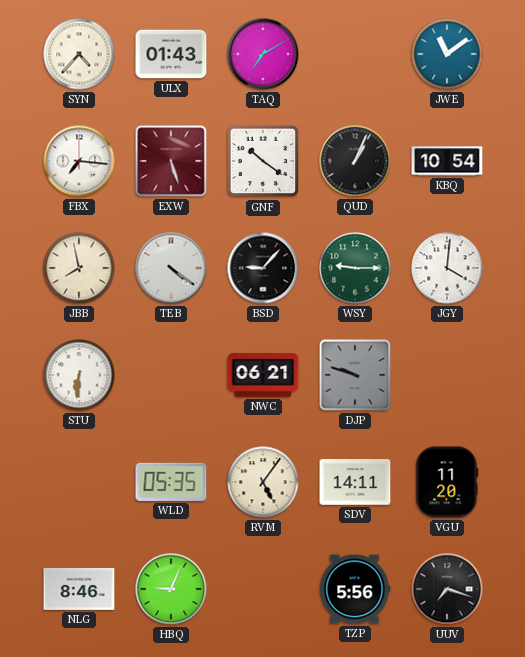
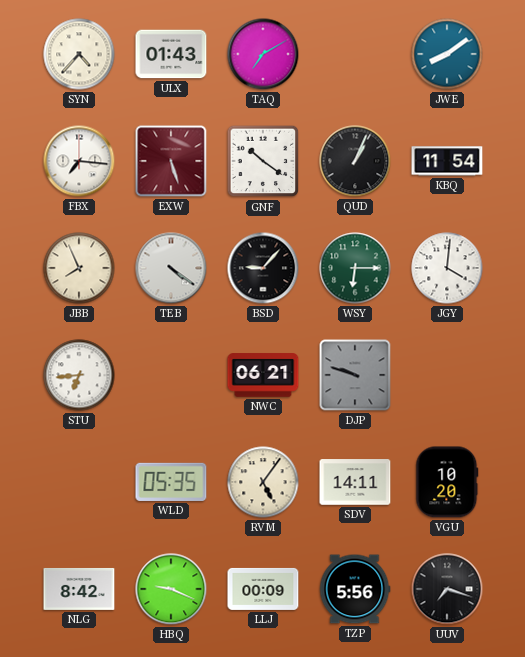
JWE: 11:09 -> 8:09 (447, 54)
KBQ: 10:54 -> 11:54 (447, 161)
JBB: 7:58 -> 7:56 (79, 268)
WSY: 9:15 -> 6:15 (355, 268)
STU: 6:31 -> 6:44 (79, 375)
VGU: 11:20 -> 10:20 (447, 482)
NLG: 8:46 -> 8:42 (79, 589)
HBQ: 9:04 -> 9:19 (171, 589)
LLJ: none -> 00:09 (263, 589)
